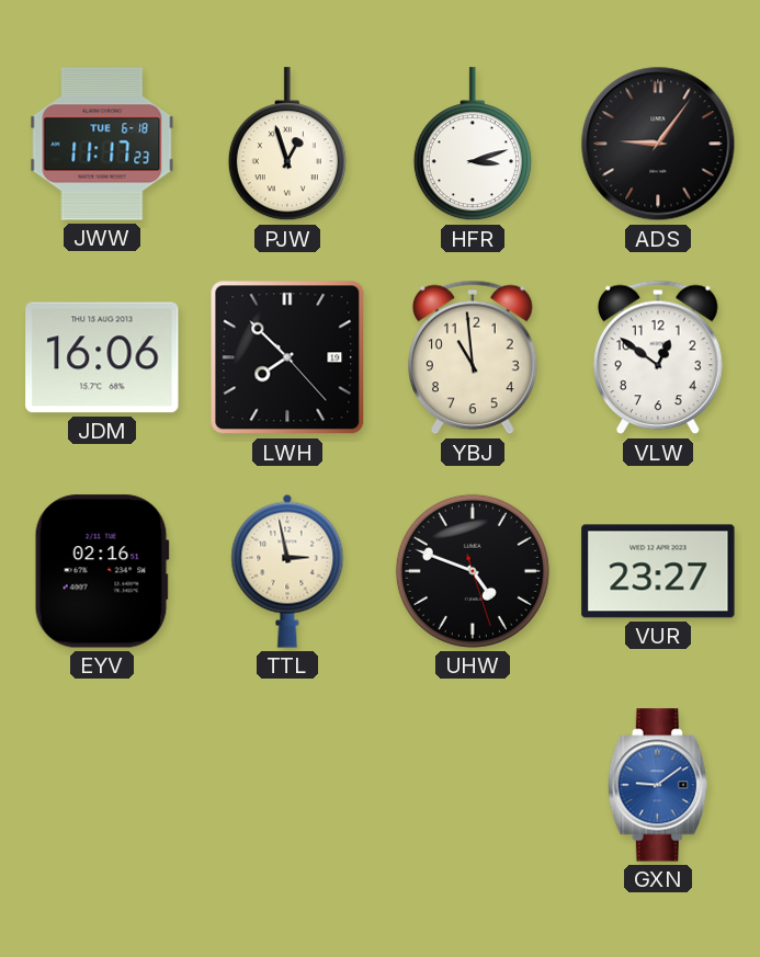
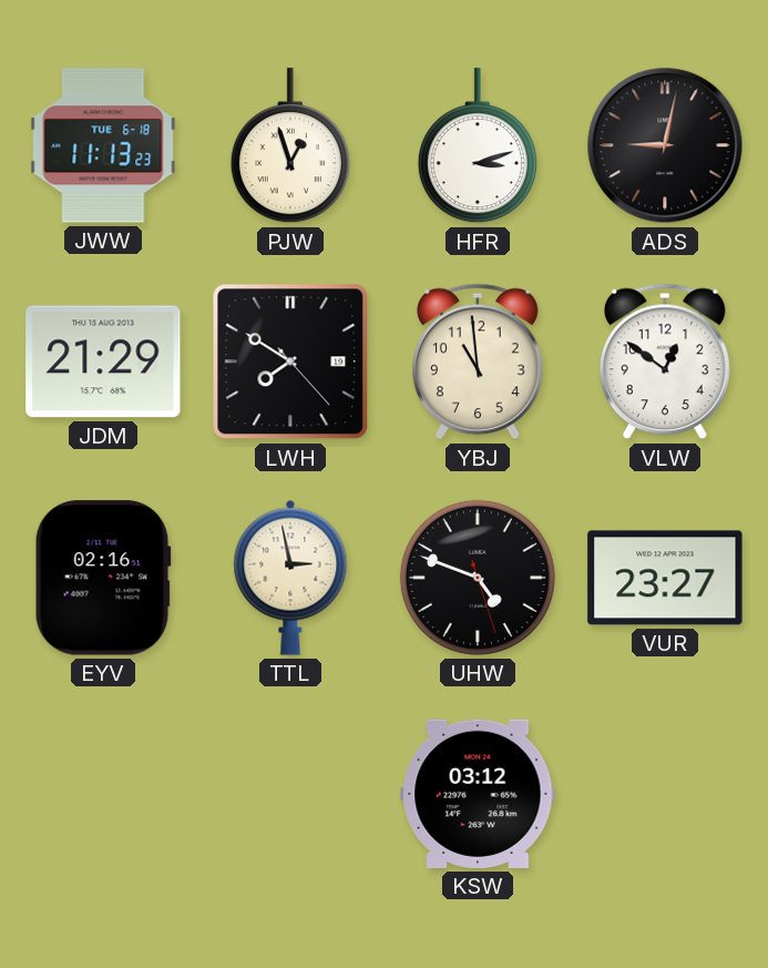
JWW: 11:17 -> 11:13 (103, 145)
ADS: 9:06 -> 9:02 (665, 145)
JDM: 16:06 -> 21:29 (103, 361)
LWH: 7:52 -> 7:50 (290, 361)
KSW: none -> 03:12 (478, 794)
GXN: 9:09 -> none (658, 785)
